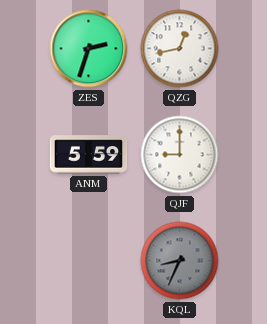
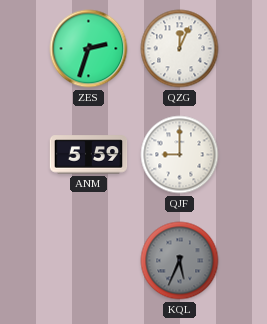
QZG: 12:43 -> 12:04 (180, 49)
KQL: 8:34 -> 5:34 (180, 261)
